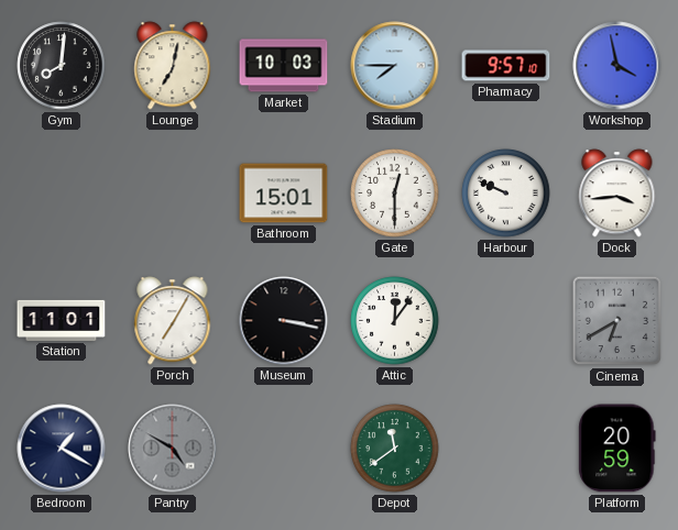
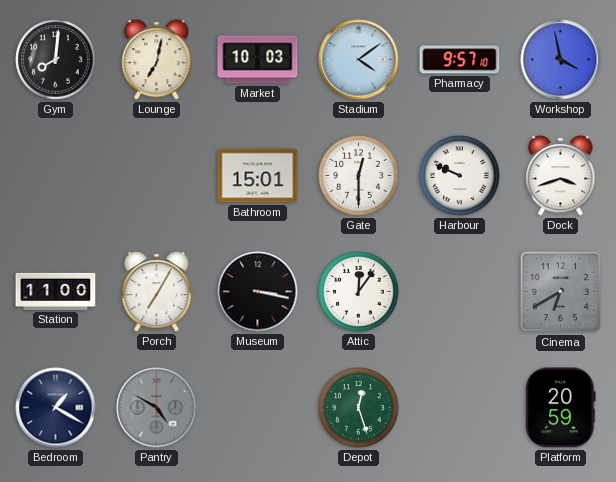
Stadium: 7:45 -> 4:09 (359, 60)
Dock: 3:44 -> 3:42 (561, 176)
Station: 11:01 -> 11:00 (56, 291)
Depot: 11:39 -> 12:27 (359, 408)
